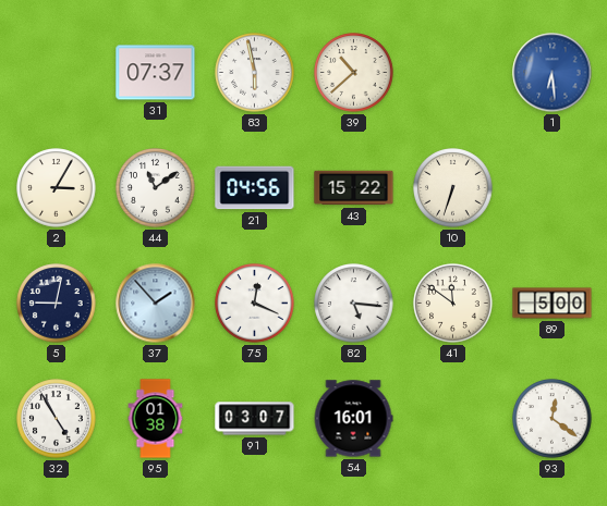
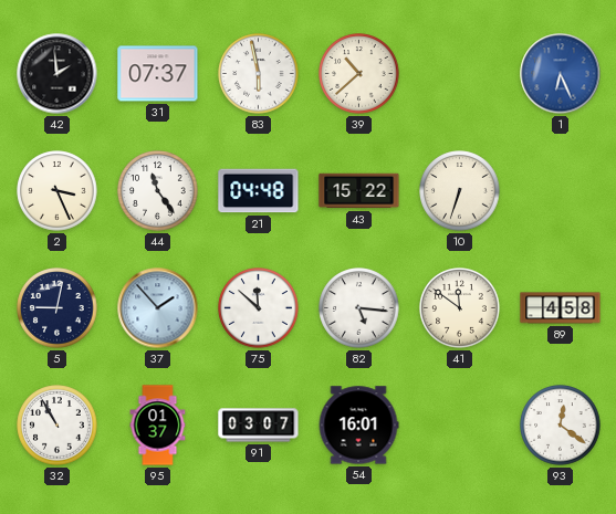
42: none -> 1:59 (58, 74)
1: 6:29 -> 6:26 (561, 74)
2: 3:05 -> 3:26 (58, 191)
44: 11:09 -> 11:24 (158, 191)
21: 04:56 -> 04:48 (259, 191)
75: 12:19 -> 11:52 (259, 308)
89: 5:00 -> 4:58 (561, 308)
32: 4:55 -> 10:55 (58, 426)
95: 01:38 -> 01:37 (158, 426)
